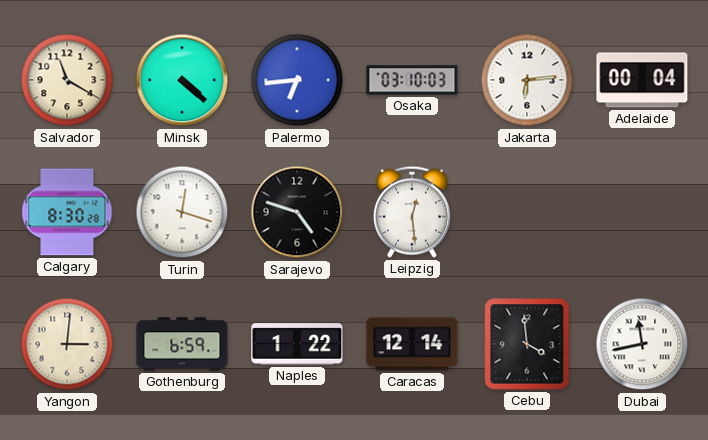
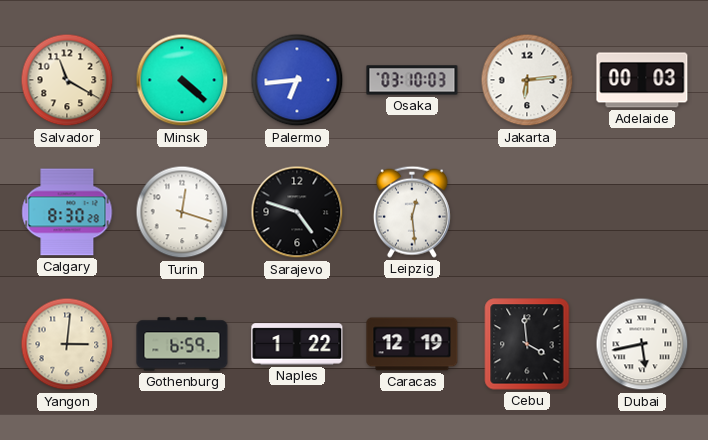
Adelaide: 00:04 -> 00:03 (642, 80)
Caracas: 12:14 -> 12:19 (412, 344)
Dubai: 11:43 -> 5:43 (642, 344)
